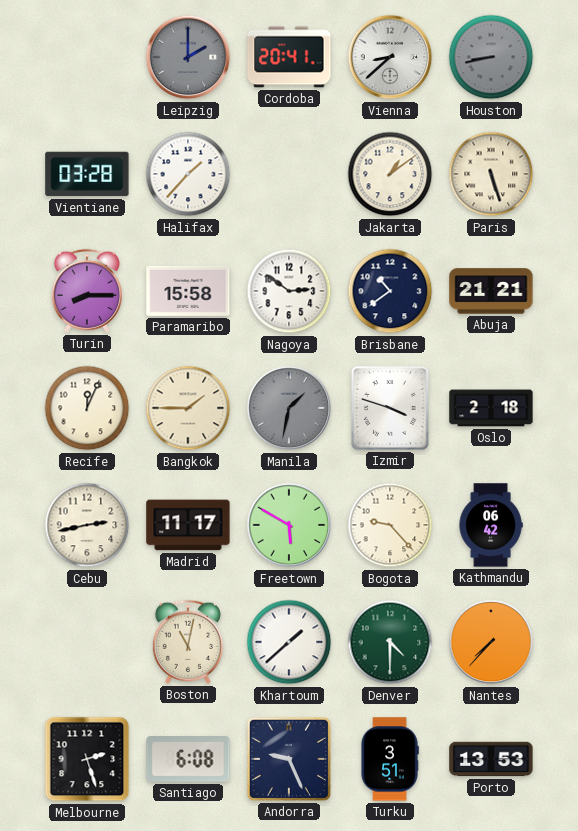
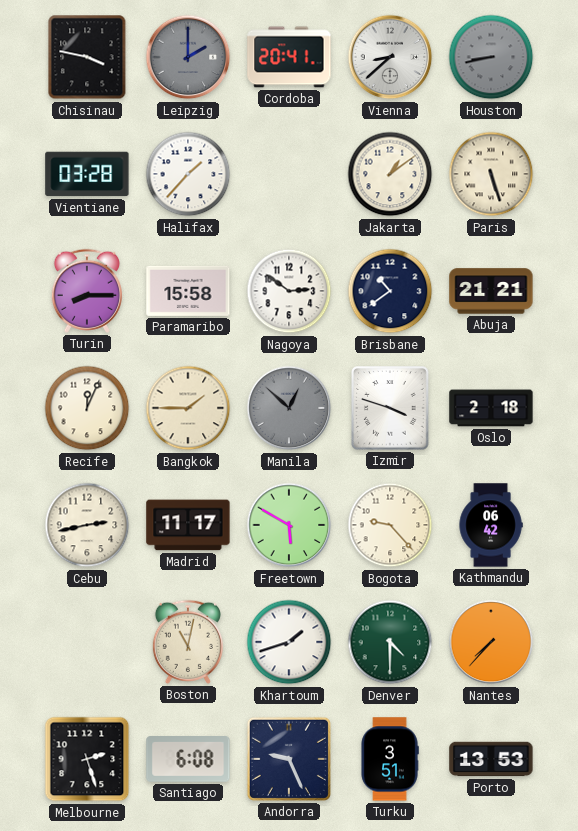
Chisinau: none -> 3:47 (87, 57)
Manila: 1:32 -> 12:52 (289, 408)
Khartoum: 1:38 -> 1:42 (289, 642)
